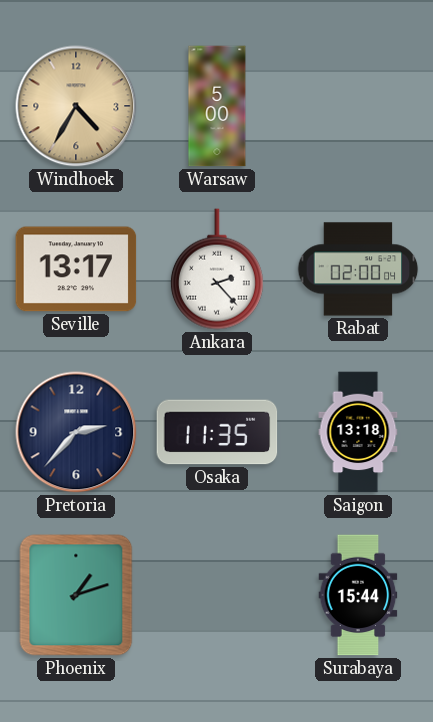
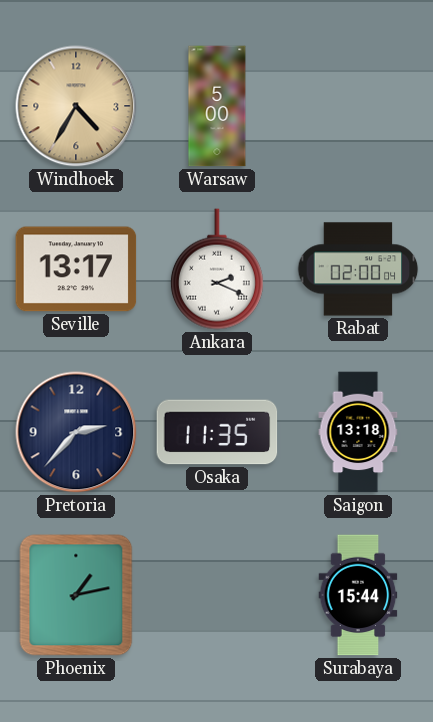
Ankara: 2:23 -> 2:19 (217, 269)
Phoenix: 1:12 -> 1:13 (76, 595)
